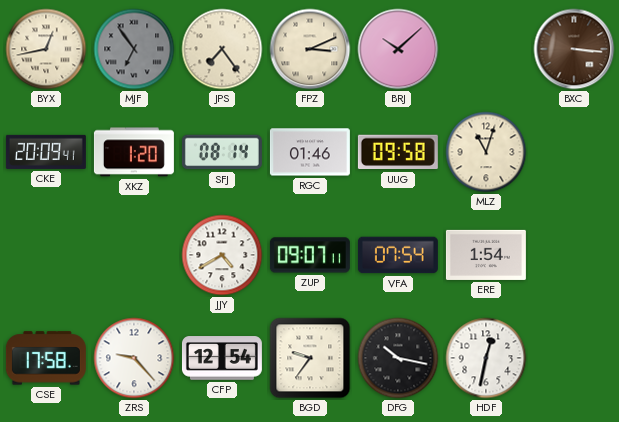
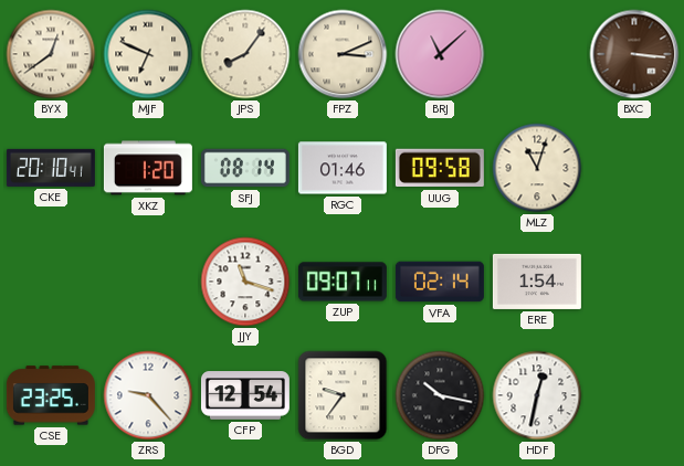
BYX: 12:43 -> 12:39 (51, 54)
MJF: 6:54 -> 6:49 (148, 54)
MJF dial: grey -> cream (148, 54)
JPS: 7:24 -> 8:06 (245, 54)
BRJ: 10:08 -> 11:08 (440, 54)
CKE: 20:09 -> 20:10 (51, 168)
JJY: 4:40 -> 11:18 (245, 282)
VFA: 07:54 -> 02:14 (440, 282)
CSE: 17:58 -> 23:25 (51, 395)
